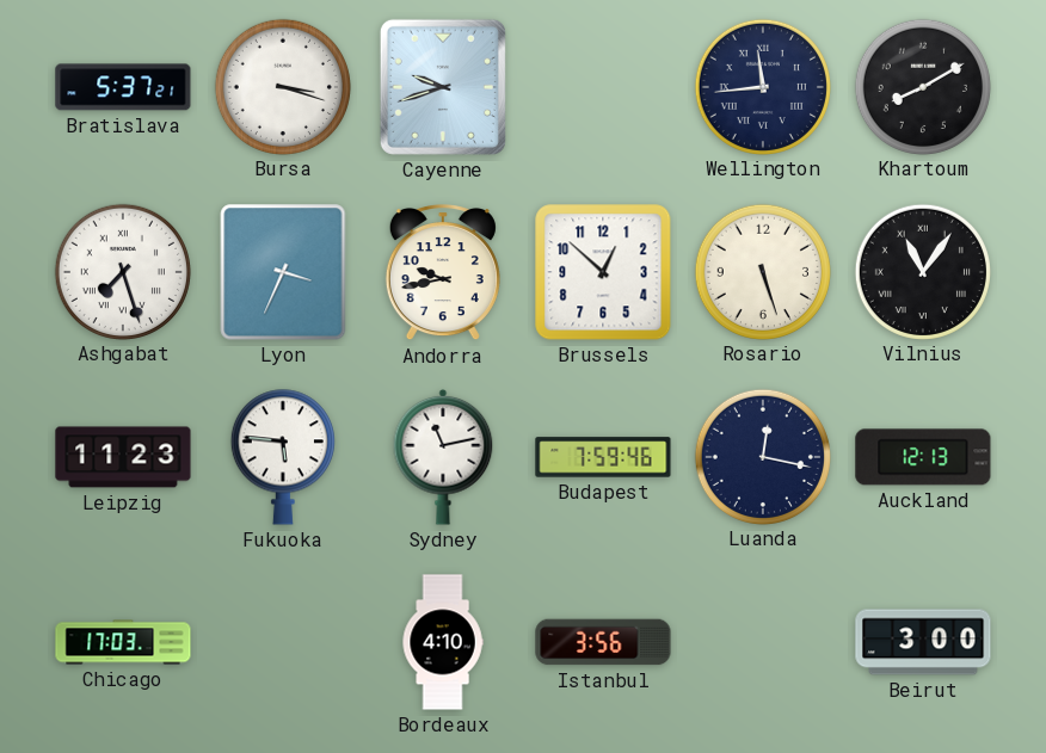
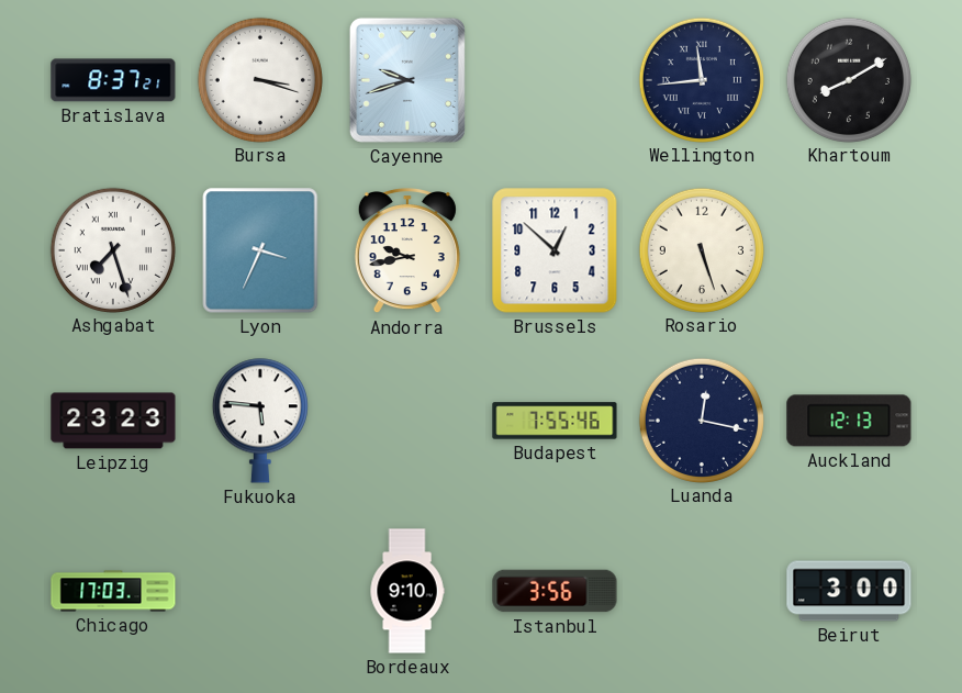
Bratislava: 5:37 -> 8:37 (113, 80)
Vilnius: 11:06 -> none (922, 271)
Leipzig: 11:23 -> 23:23 (113, 421)
Sydney: 11:13 -> none (443, 457)
Budapest: 7:59 -> 7:55 (555, 421)
Bordeaux: 4:10 -> 9:10 (407, 591)
